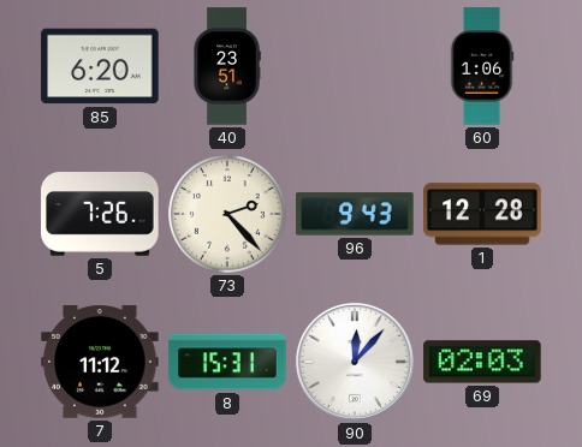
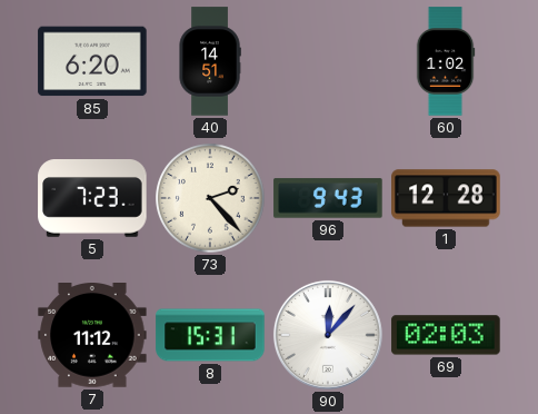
40: 23:51 -> 14:51 (210, 61)
60: 1:06 -> 1:02 (446, 61)
5: 7:26 -> 7:23 (92, 198)
